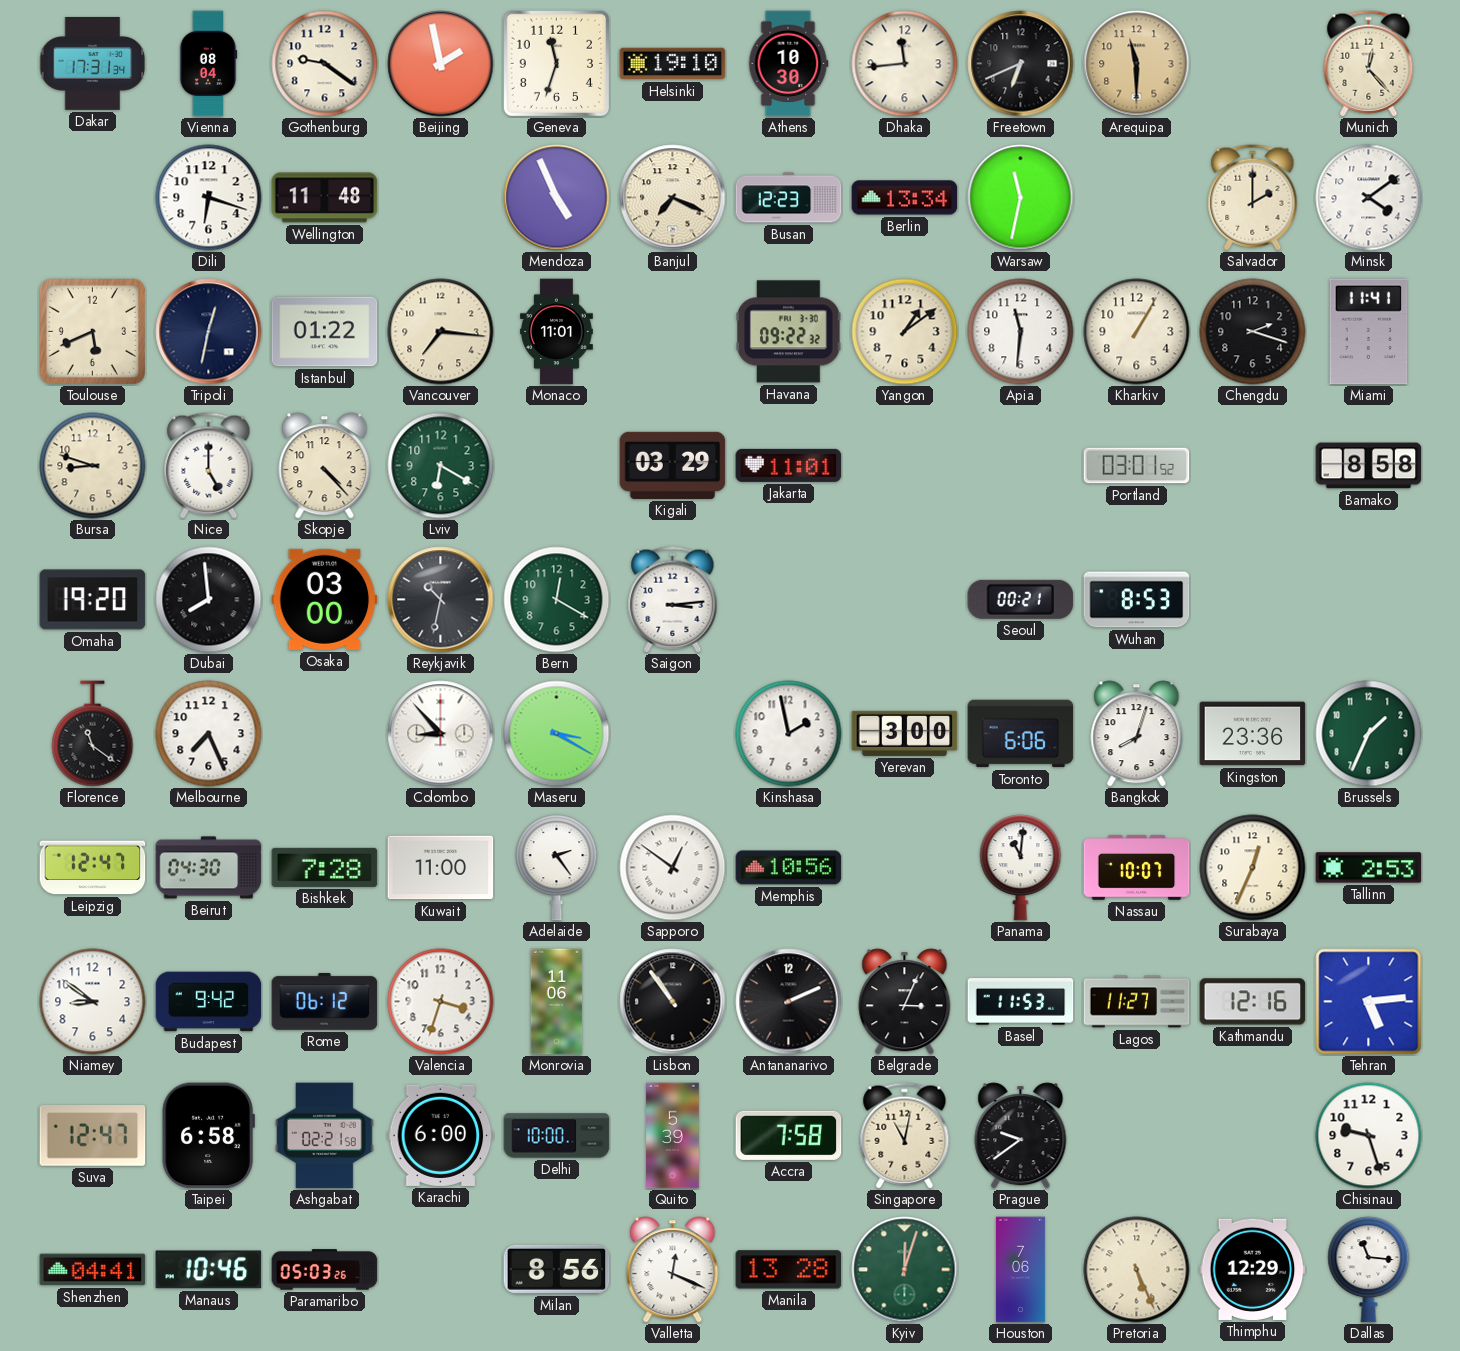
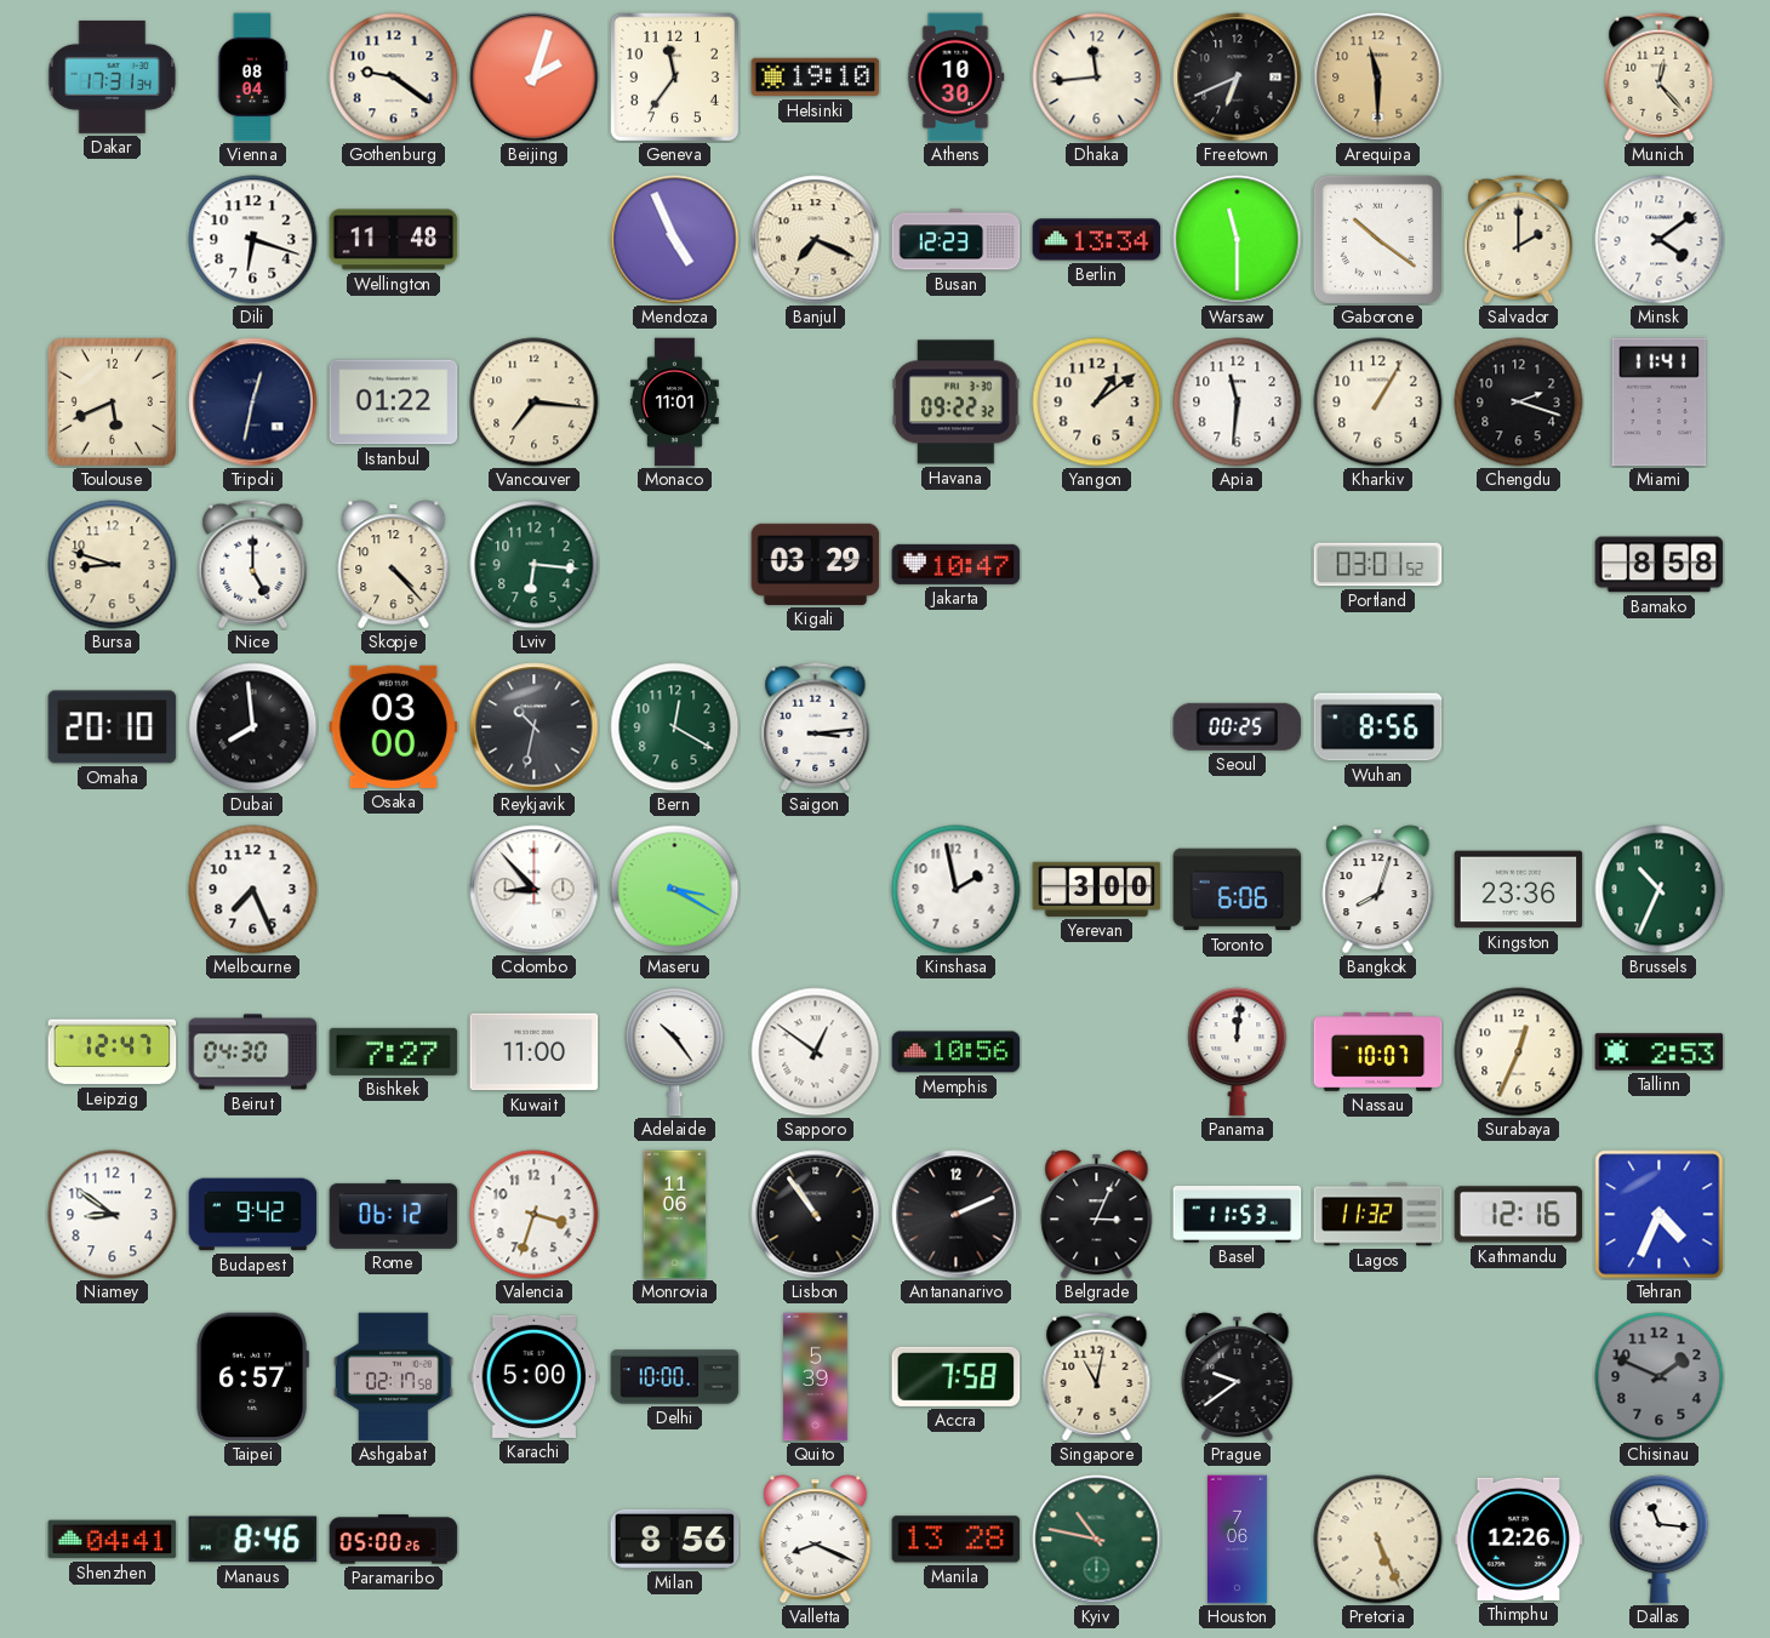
Beijing: 1:58 -> 2:03 (535, 78)
Geneva: 11:33 -> 11:36 (674, 76)
Warsaw: 11:32 -> 11:30 (1238, 240)
Gaborone: none -> 10:21 (1377, 239)
Lviv: 6:20 -> 6:16 (535, 565)
Jakarta: 11:01 -> 10:47 (957, 564)
Omaha: 19:20 -> 20:10 (113, 727)
Seoul: 00:21 -> 00:25 (1238, 726)
Wuhan: 8:53 -> 8:56 (1378, 727)
Florence: 11:21 -> none (93, 734)
Brussels: 1:34 -> 10:34 (1660, 890)
Bishkek: 7:28 -> 7:27 (394, 1051)
Adelaide: 2:24 -> 10:24 (675, 1052)
Panama: 11:01 -> 12:01 (1238, 1052)
Lagos: 11:27 -> 11:32 (1378, 1215)
Tehran: 5:14 -> 4:34 (1660, 1215)
Suva: 12:47 -> none (93, 1136)
Taipei: 6:58 -> 6:57 (252, 1377)
Ashgabat: 02:21 -> 02:17 (394, 1377)
Karachi: 6:00 -> 5:00 (535, 1376)
Chisinau: 9:27 -> 1:49 (1660, 1377)
Chisinau dial: white -> grey (1660, 1377)
Manaus: 10:46 -> 8:46 (253, 1540)
Paramaribo: 05:03 -> 05:00 (394, 1540)
Valletta: 12:19 -> 8:19 (816, 1540)
Kyiv: 12:03 -> 10:47 (1097, 1540)
Thimphu: 12:29 -> 12:26 (1519, 1539)
